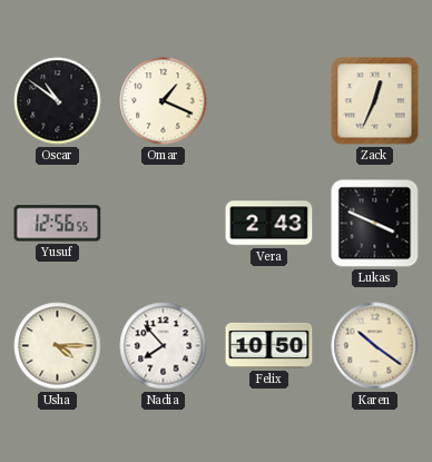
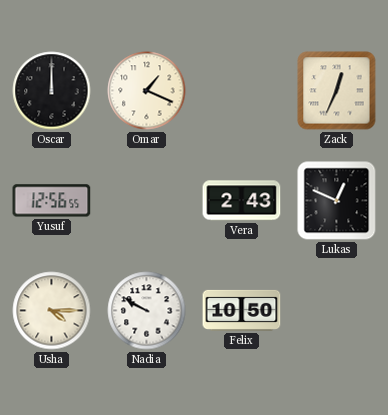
Oscar: 10:51 -> 12:00 (52, 91)
Lukas: 3:49 -> 12:49 (337, 201)
Nadia: 7:53 -> 9:50 (147, 311)
Karen: 10:21 -> none (375, 346)
